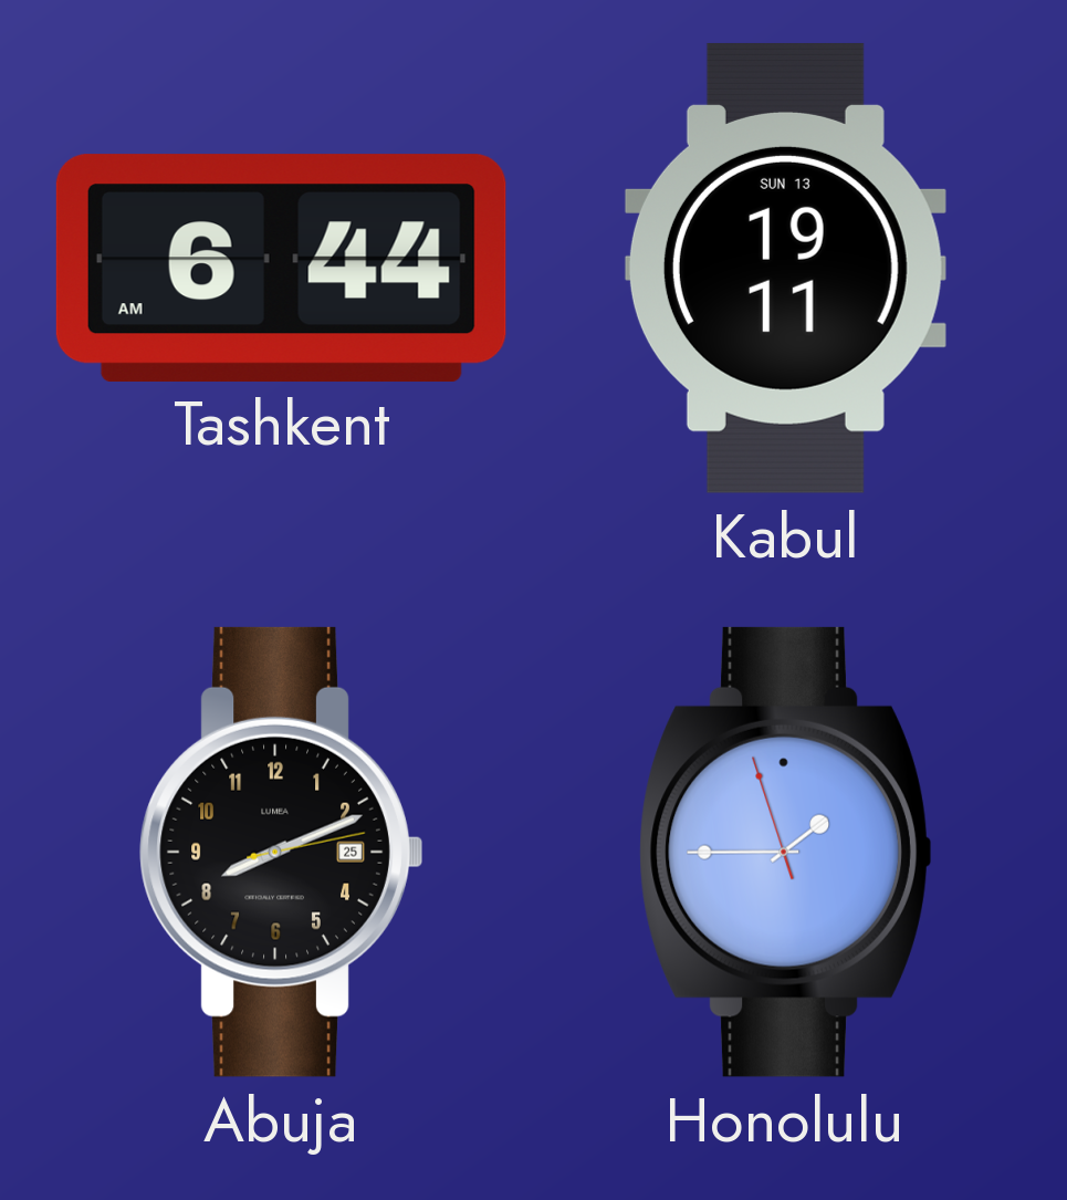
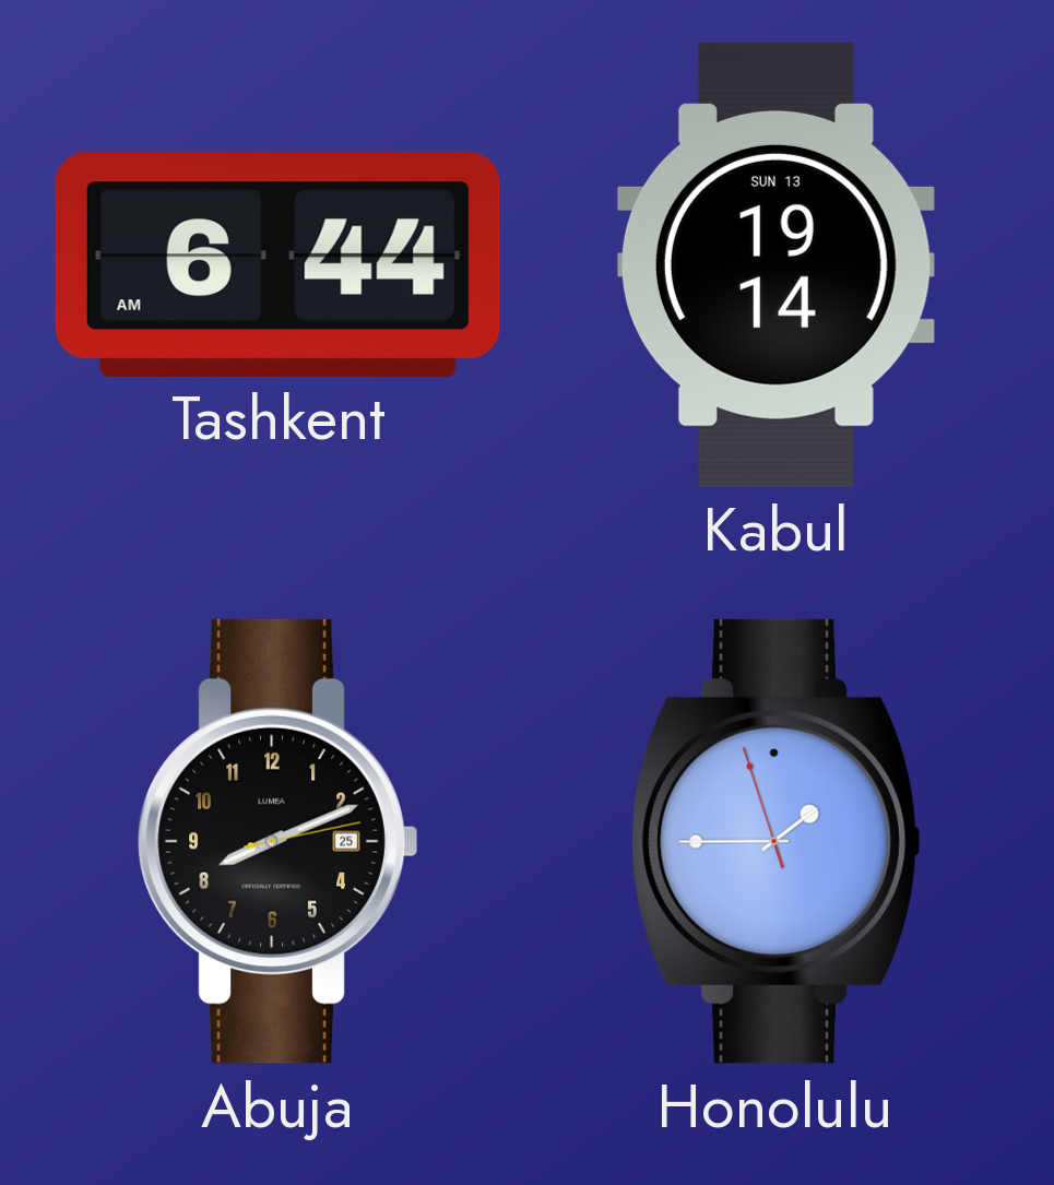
Kabul: 19:11 -> 19:14 (775, 264)
